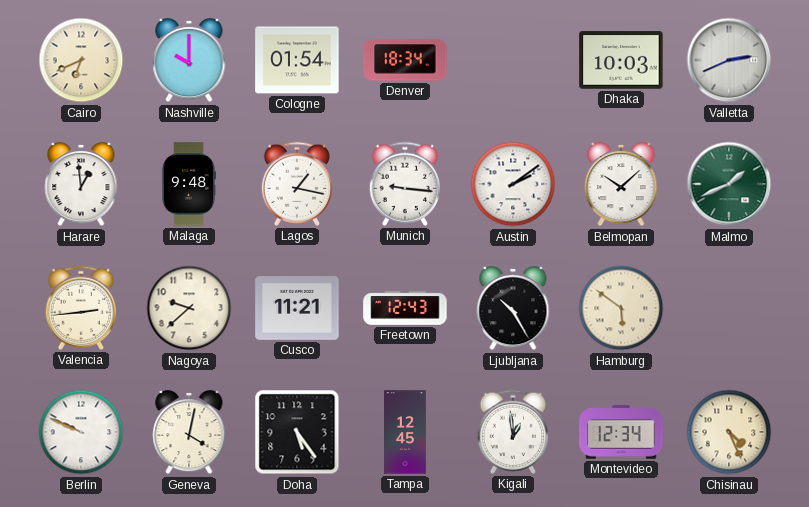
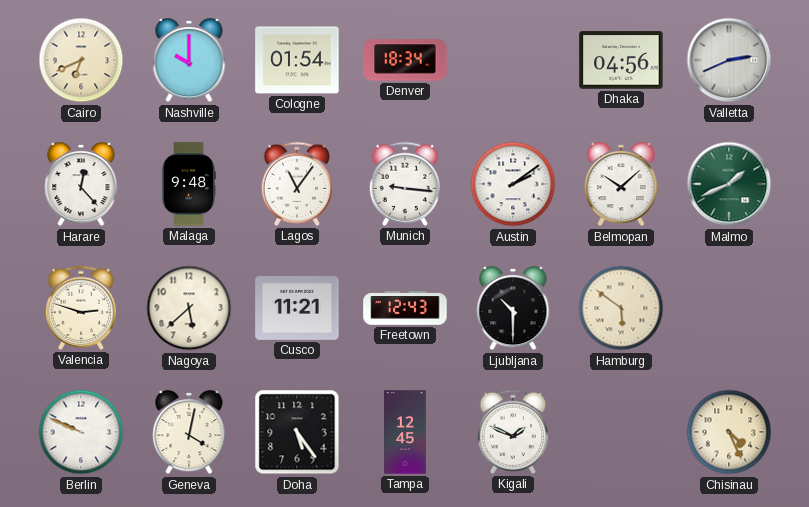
Dhaka: 10:03 -> 04:56 (621, 60)
Harare: 12:59 -> 12:23 (81, 184)
Lagos: 1:17 -> 11:06 (297, 184)
Valencia: 2:44 -> 2:48 (81, 308)
Nagoya: 9:38 -> 5:38 (189, 308)
Ljubljana: 10:25 -> 10:30 (513, 308)
Kigali: 12:59 -> 1:49 (513, 432)
Montevideo: 12:34 -> none (621, 432)
